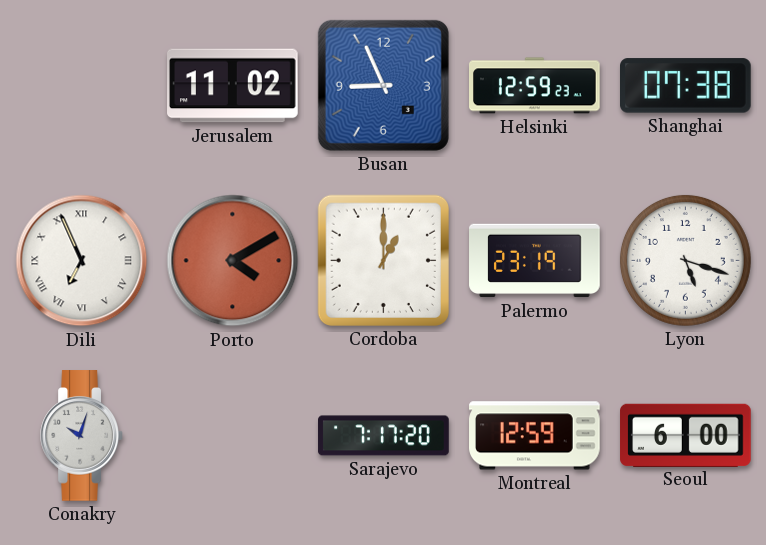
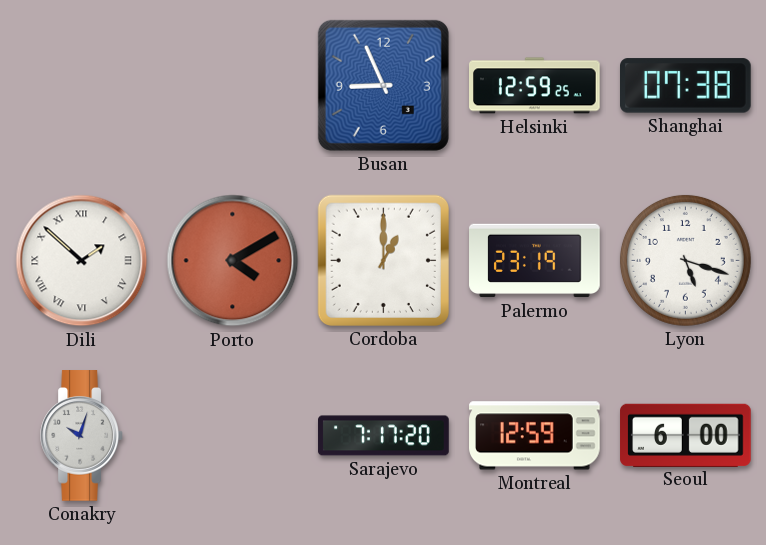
Jerusalem: 11:02 -> none (233, 86)
Helsinki: 12:59:23 -> 12:59:25 (535, 86)
Dili: 6:56 -> 1:52 (82, 261)
